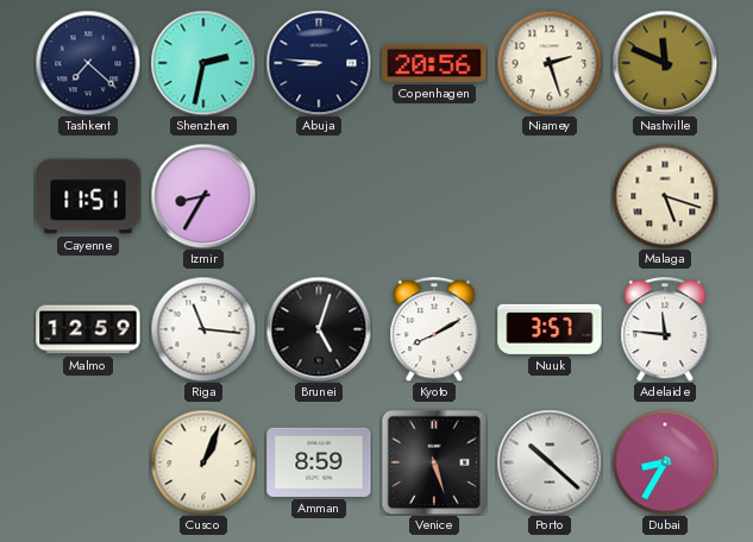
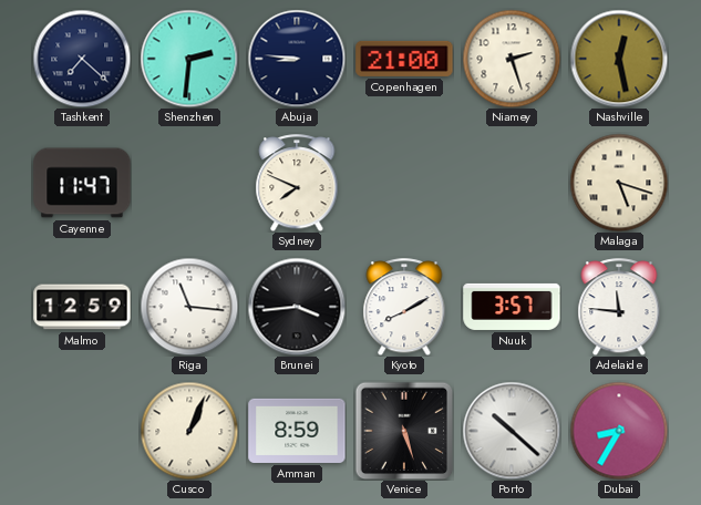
Shenzhen: 2:32 -> 2:31 (189, 59)
Copenhagen: 20:56 -> 21:00 (404, 59)
Nashville: 11:49 -> 12:28 (619, 59)
Cayenne: 11:51 -> 11:47 (82, 183)
Izmir: 8:35 -> none (203, 196)
Sydney: none -> 7:49 (297, 183)
Brunei: 5:03 -> 3:44 (297, 307)
